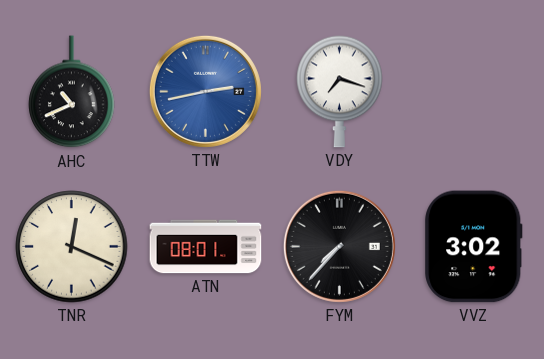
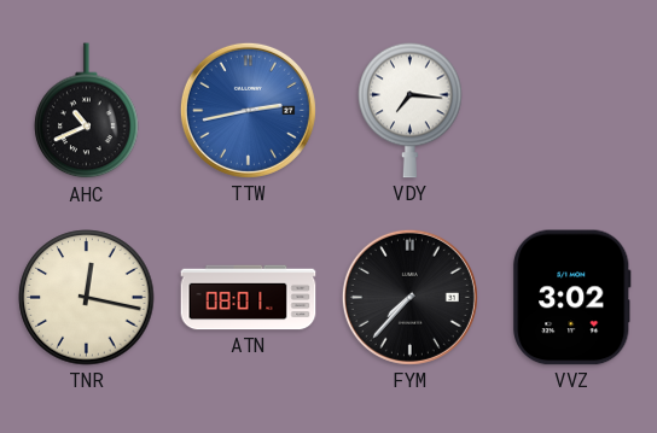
VDY: 7:18 -> 7:16 (411, 110)
TNR: 12:19 -> 12:17 (87, 298)
